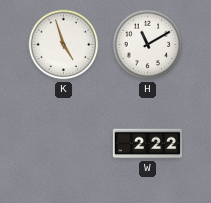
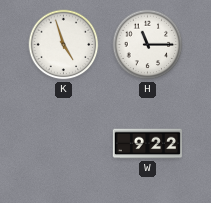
H: 11:10 -> 11:15 (148, 45)
W: 2:22 -> 9:22 (147, 144)
